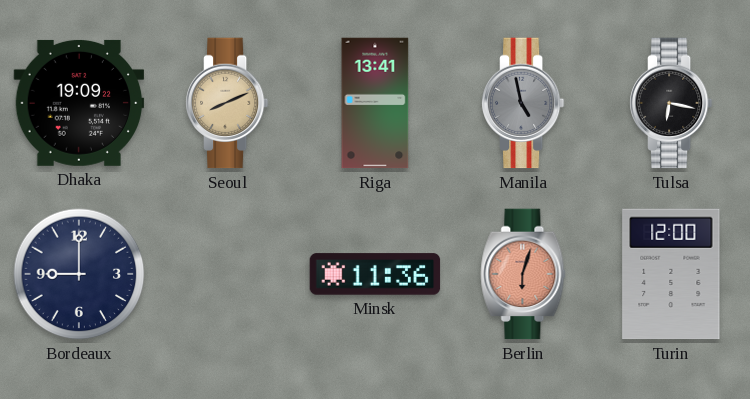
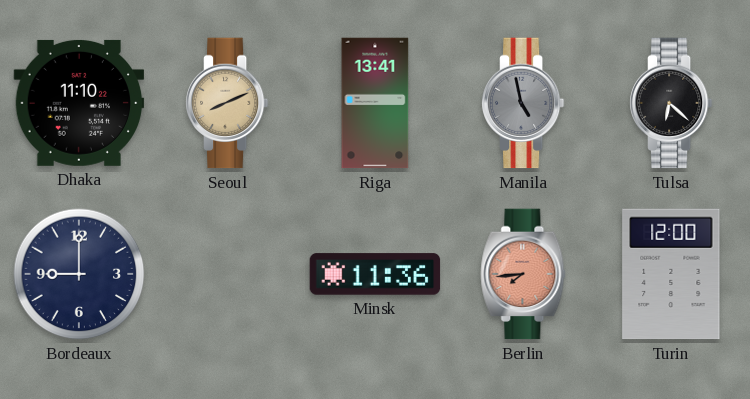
Dhaka: 19:09 -> 11:10 (79, 103)
Tulsa: 6:17 -> 6:22 (671, 103)
Berlin: 6:03 -> 7:44 (523, 274)
